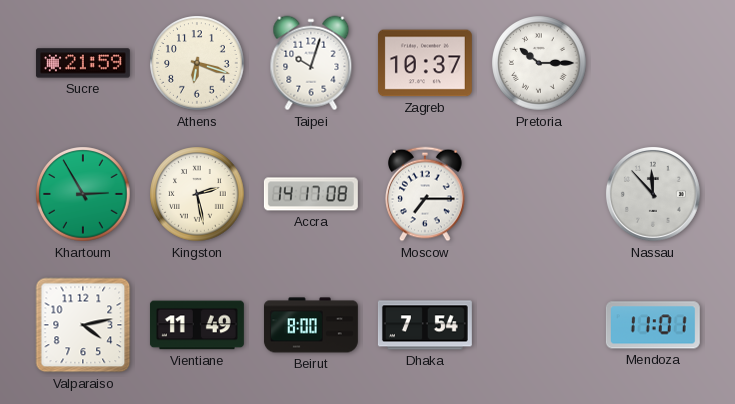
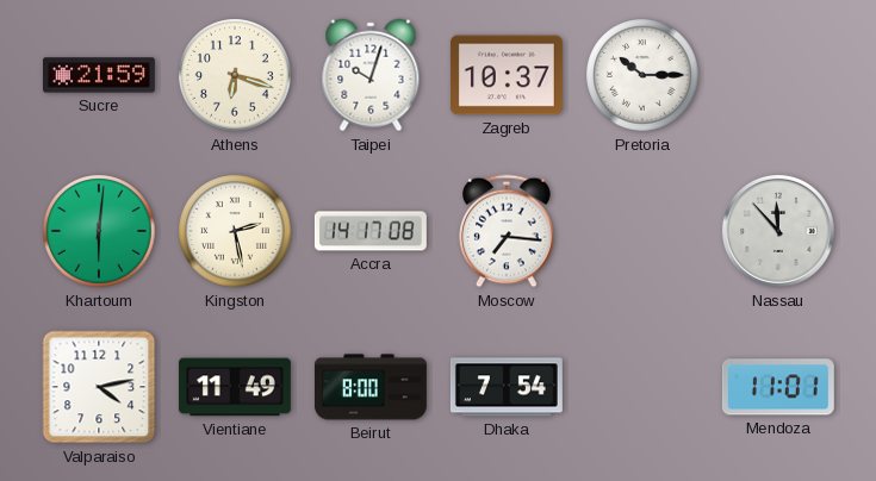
Khartoum: 2:55 -> 6:01 (99, 231)
Moscow: 7:15 -> 7:16 (507, 231)
